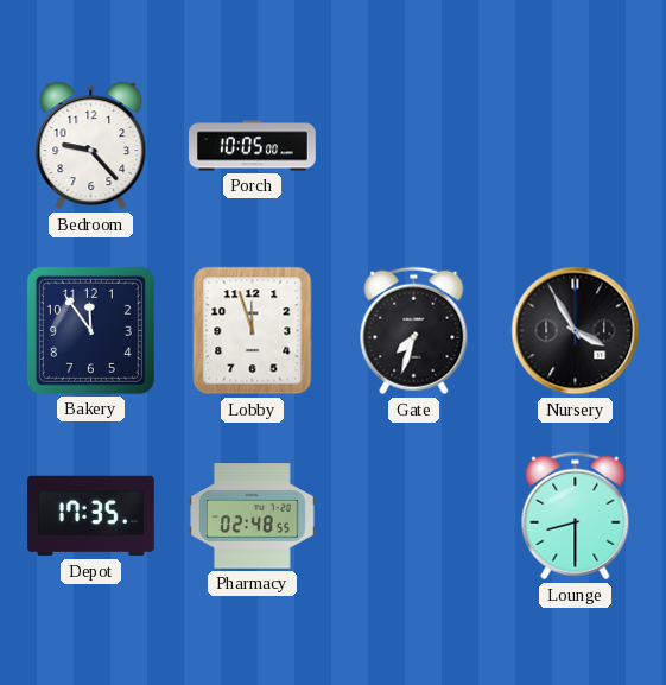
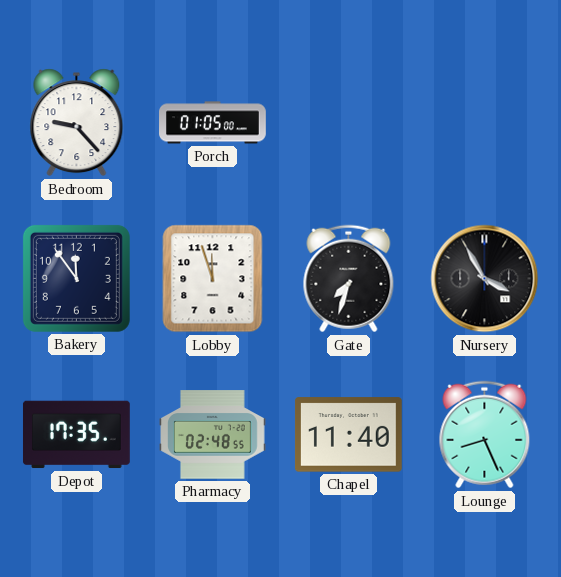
Porch: 10:05 -> 01:05 (213, 123)
Chapel: none -> 11:40 (348, 435)
Lounge: 8:30 -> 8:26 (485, 435)
